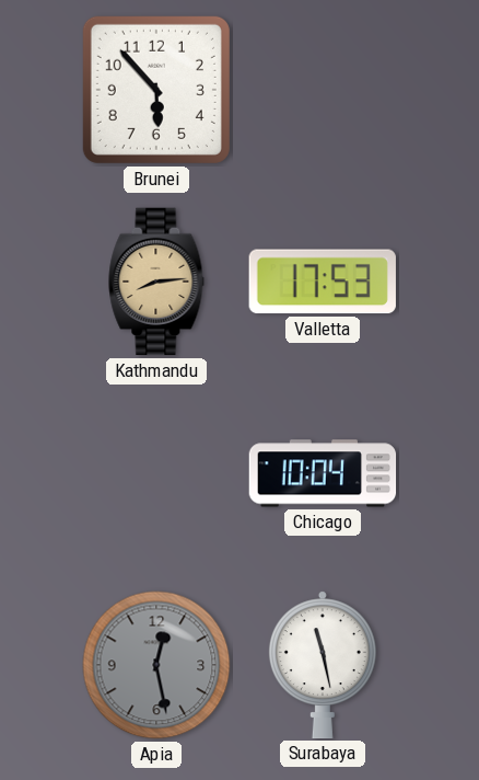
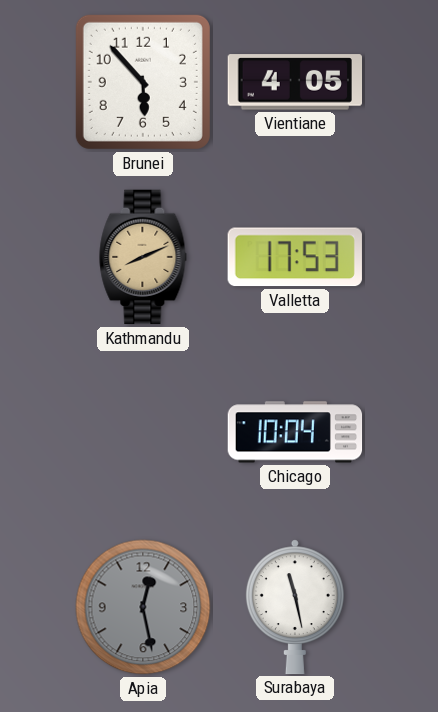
Vientiane: none -> 4:05 (294, 82)
Kathmandu: 8:14 -> 8:11 (143, 257)
